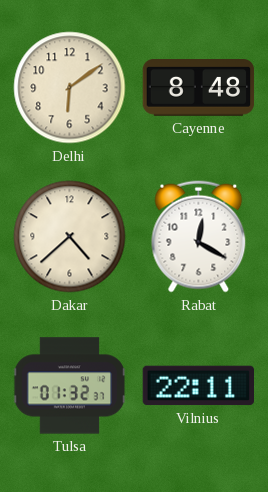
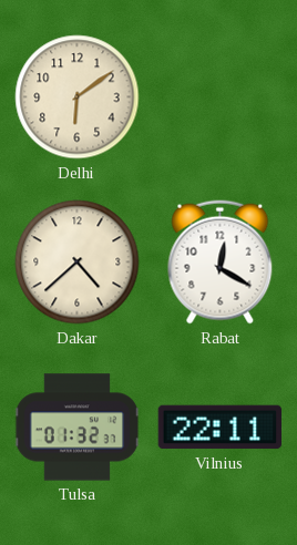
Cayenne: 8:48 -> none (199, 88)
